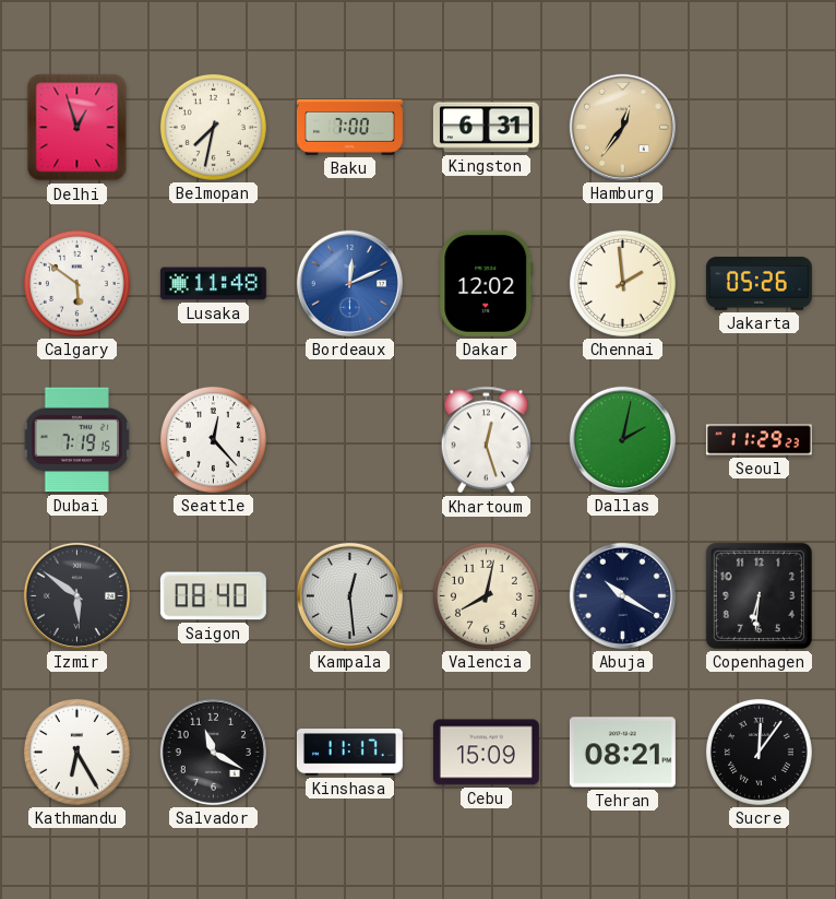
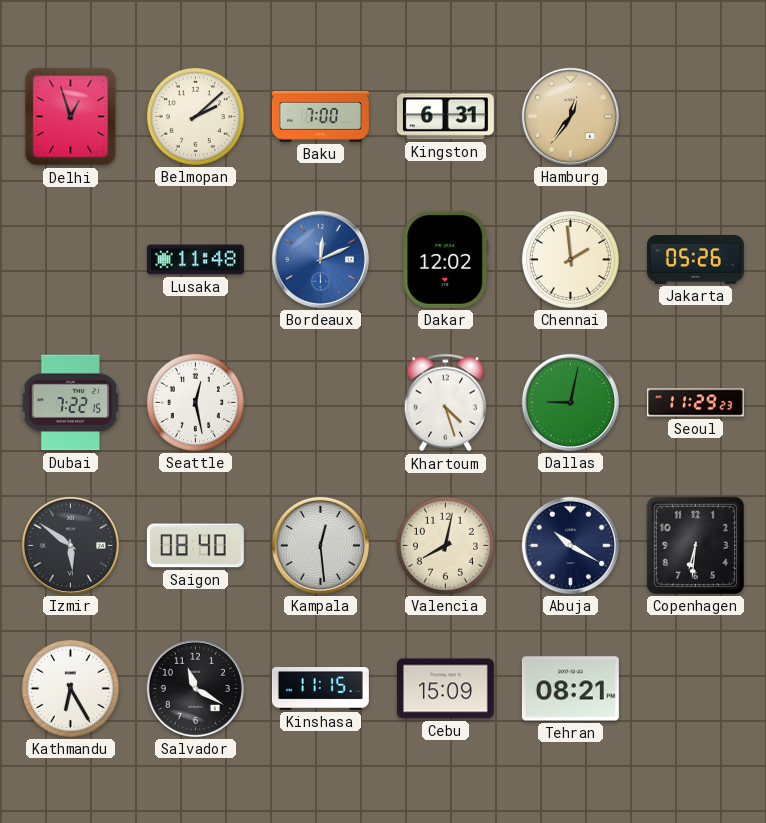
Belmopan: 7:32 -> 2:08 (195, 116)
Calgary: 5:51 -> none (76, 283)
Dubai: 7:19 -> 7:22 (71, 403)
Seattle: 12:23 -> 12:28 (195, 402)
Khartoum: 12:27 -> 4:27 (446, 403)
Dallas: 2:02 -> 9:02 (570, 402)
Kinshasa: 11:17 -> 11:15 (320, 689)
Sucre: 12:06 -> none (759, 752)
